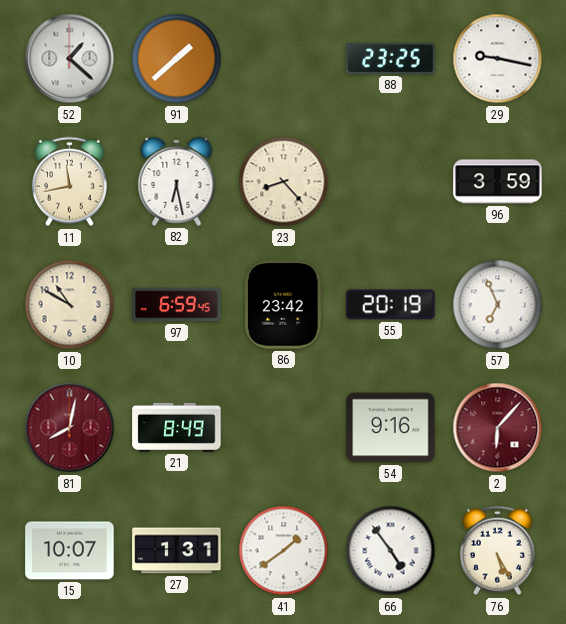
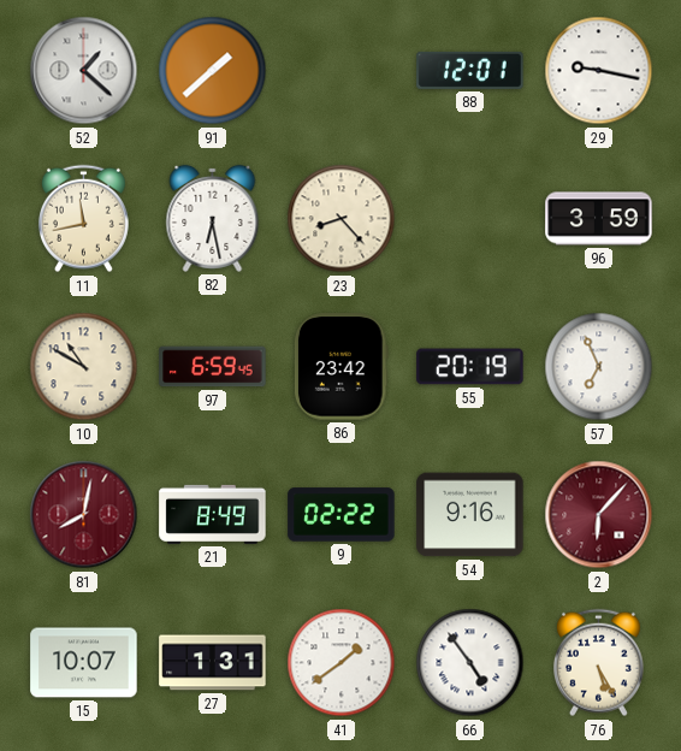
88: 23:25 -> 12:01 (470, 70)
9: none -> 02:22 (342, 515)
